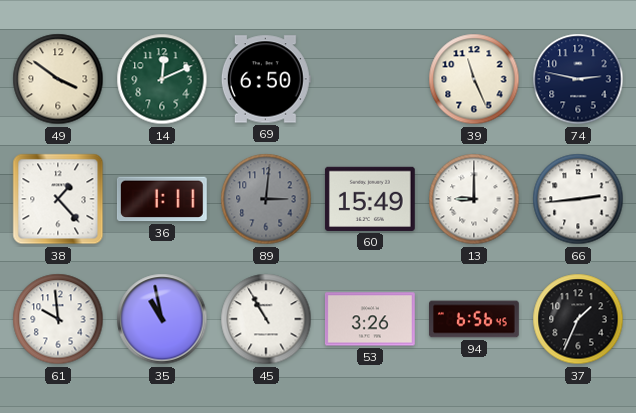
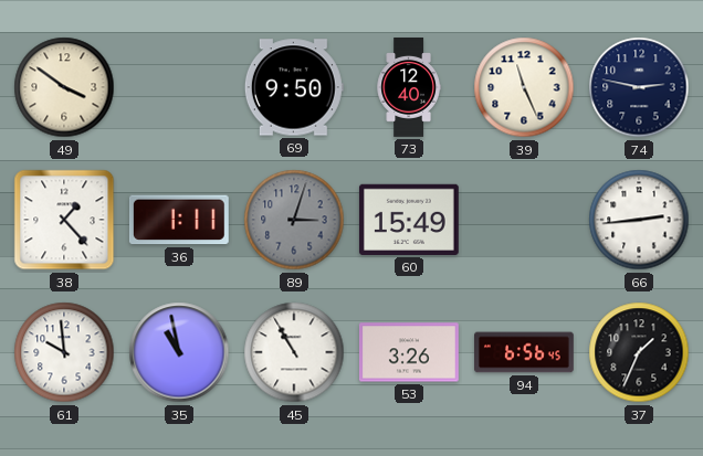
14: 12:11 -> none (162, 79)
69: 6:50 -> 9:50 (294, 87)
73: none -> 12:40 (409, 88)
89: 3:01 -> 3:03 (294, 220)
13: 9:00 -> none (474, 199)
